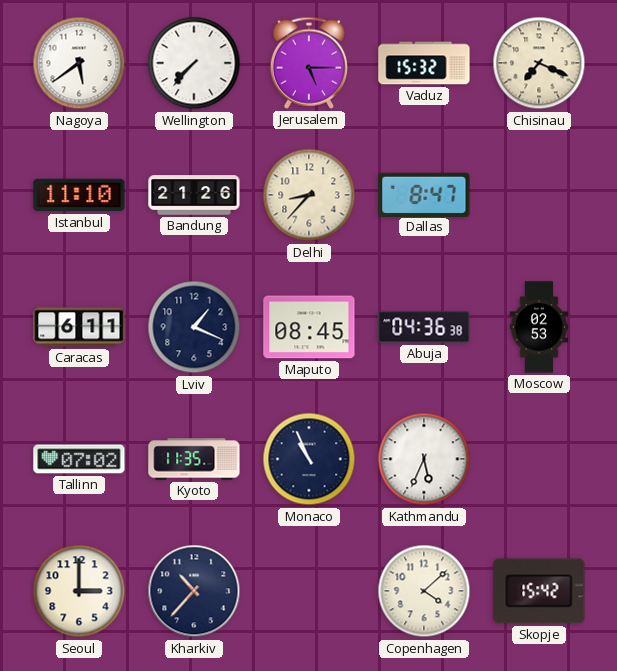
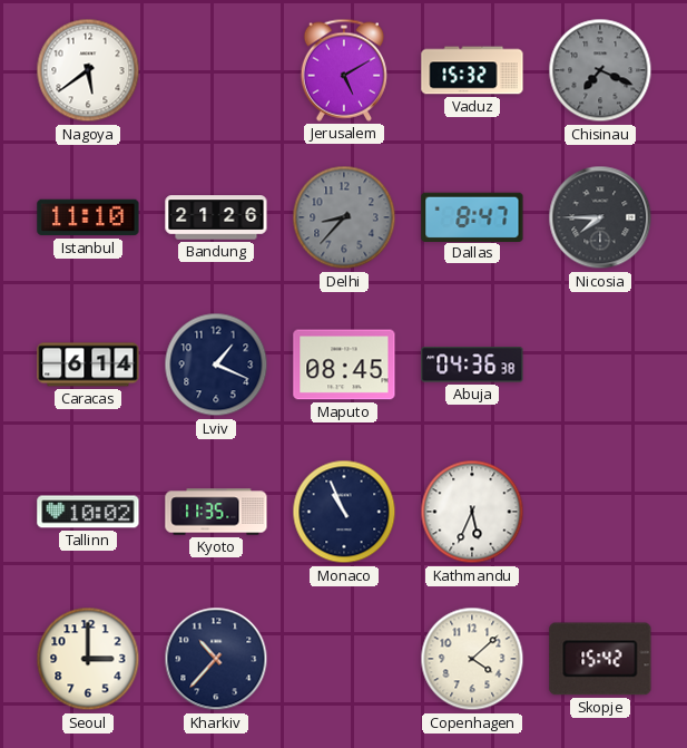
Wellington: 7:37 -> none (194, 63)
Jerusalem: 5:15 -> 5:10 (344, 70)
Chisinau dial: cream -> grey (600, 70)
Delhi dial: cream -> grey (344, 217)
Nicosia: none -> 7:45 (600, 217)
Caracas: 6:11 -> 6:14 (88, 365)
Moscow: 02:53 -> none (539, 327)
Tallinn: 07:02 -> 10:02 (88, 512)
